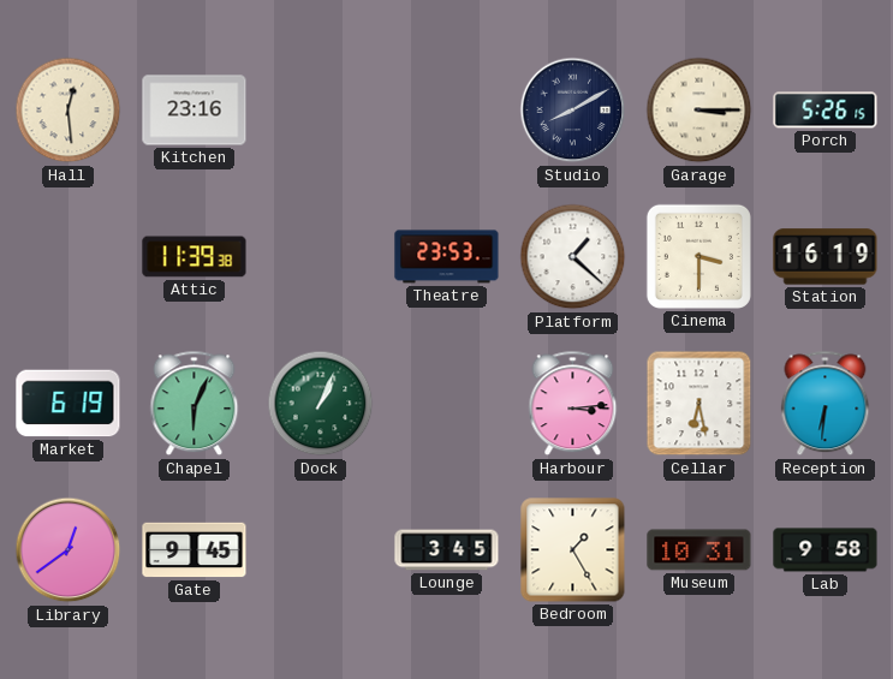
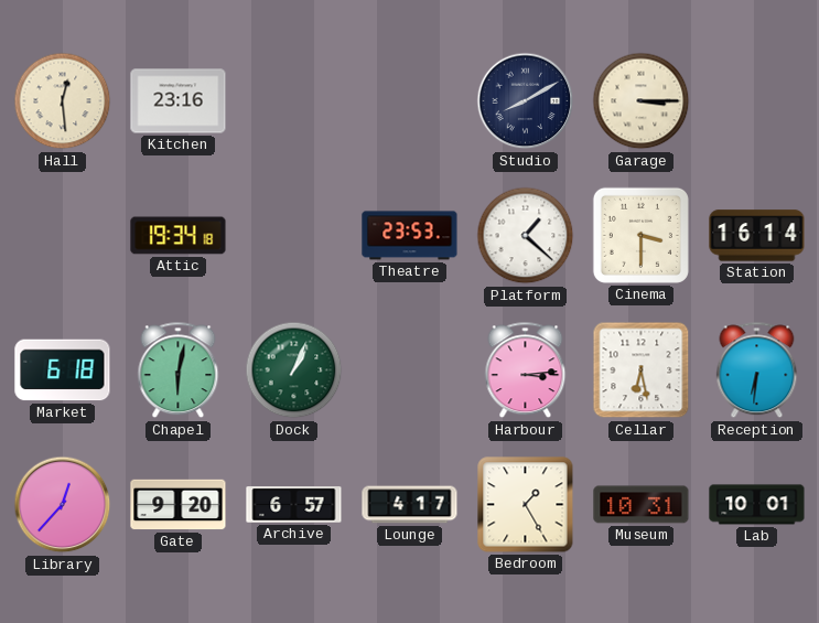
Porch: 5:26 -> none (826, 111)
Attic: 11:39 -> 19:34 (179, 236)
Station: 16:19 -> 16:14 (757, 236)
Market: 6:19 -> 6:18 (63, 370)
Chapel: 6:04 -> 6:02 (179, 370)
Library: 12:39 -> 12:37 (63, 505)
Gate: 9:45 -> 9:20 (179, 505)
Archive: none -> 6:57 (294, 505)
Lounge: 3:45 -> 4:17 (410, 505)
Lab: 9:58 -> 10:01 (757, 505)
